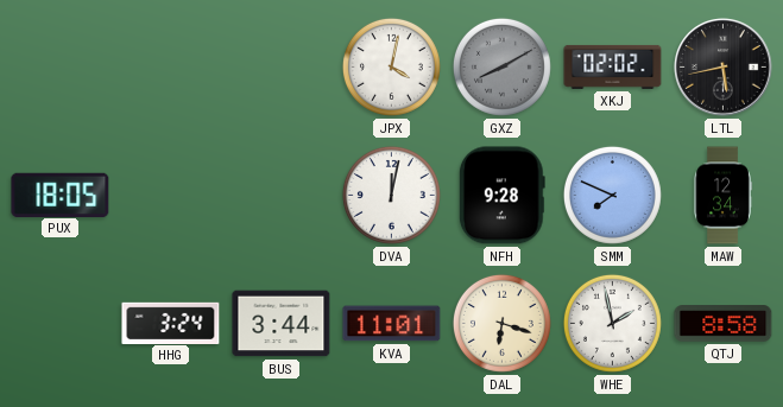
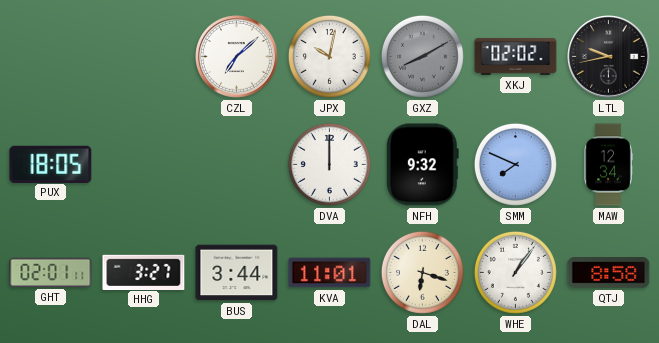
CZL: none -> 7:08 (237, 57)
JPX: 4:02 -> 10:02 (329, 56)
LTL: 5:43 -> 9:43 (609, 57)
DVA: 12:02 -> 12:00 (329, 164)
NFH: 9:28 -> 9:32 (422, 165)
GHT: none -> 02:01 (51, 272)
HHG: 3:24 -> 3:27 (144, 272)
WHE: 1:58 -> 1:06 (515, 272)
